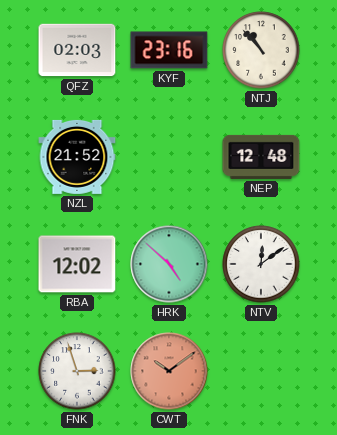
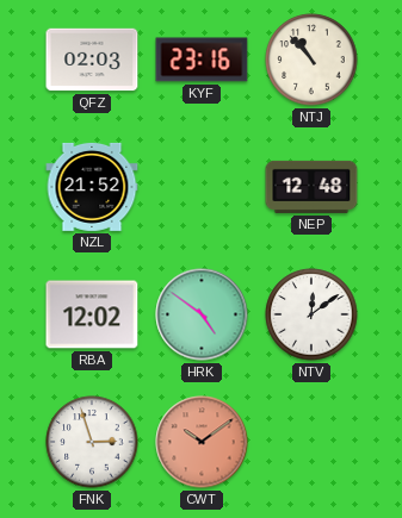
HRK: 4:52 -> 4:51 (202, 314)
